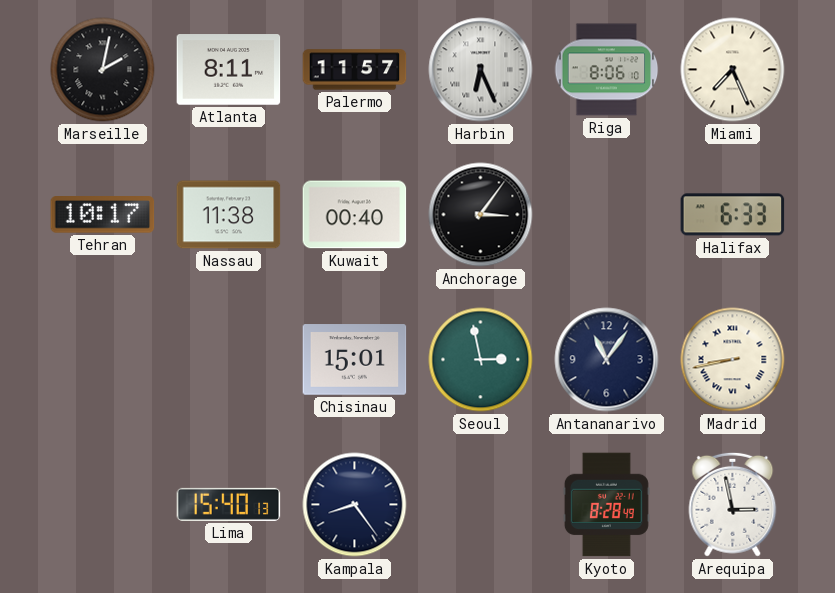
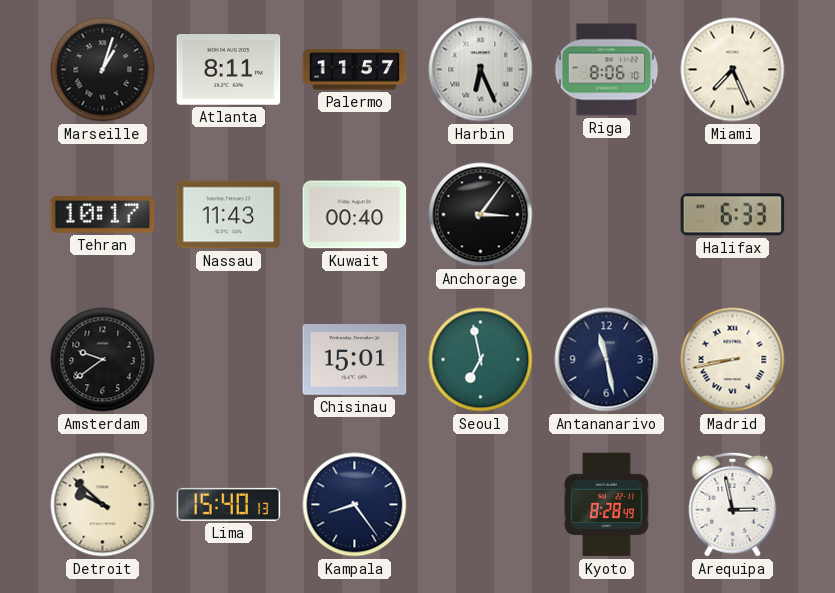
Marseille: 2:02 -> 1:03 (103, 70)
Nassau: 11:38 -> 11:43 (229, 215)
Amsterdam: none -> 9:39 (103, 360)
Seoul: 2:58 -> 6:58 (481, 360)
Antananarivo: 11:06 -> 11:28 (607, 360)
Detroit: none -> 9:52 (103, 505)
